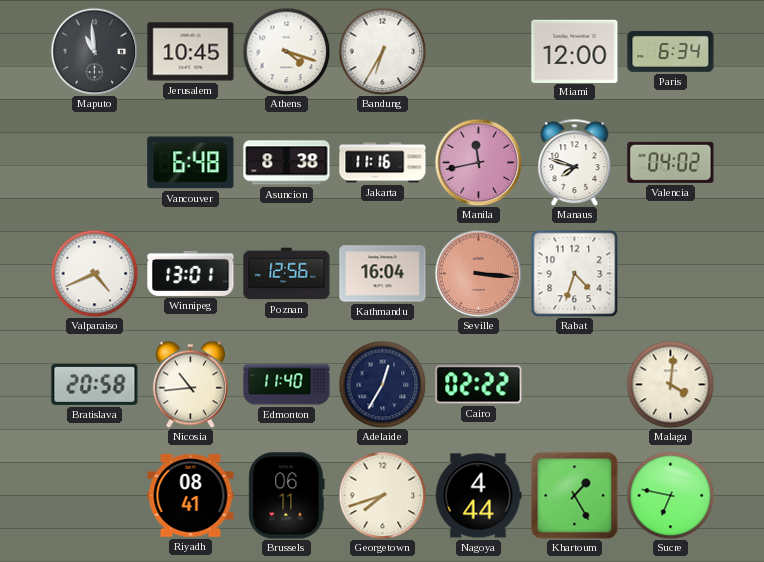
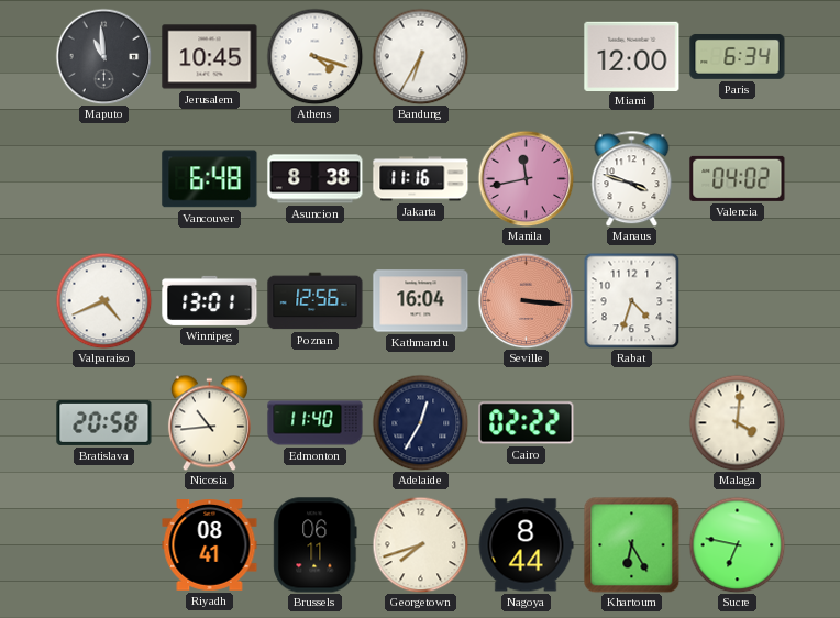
Manaus: 7:48 -> 3:48 (632, 178)
Nagoya: 4:44 -> 8:44 (526, 545)
Khartoum: 1:25 -> 6:25 (631, 544)
